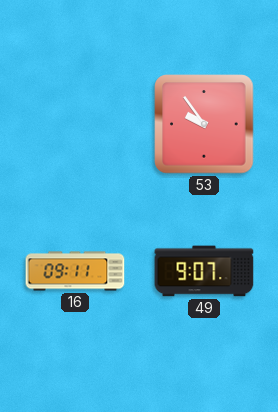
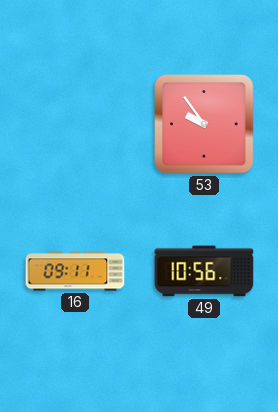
49: 9:07 -> 10:56 (204, 271)
